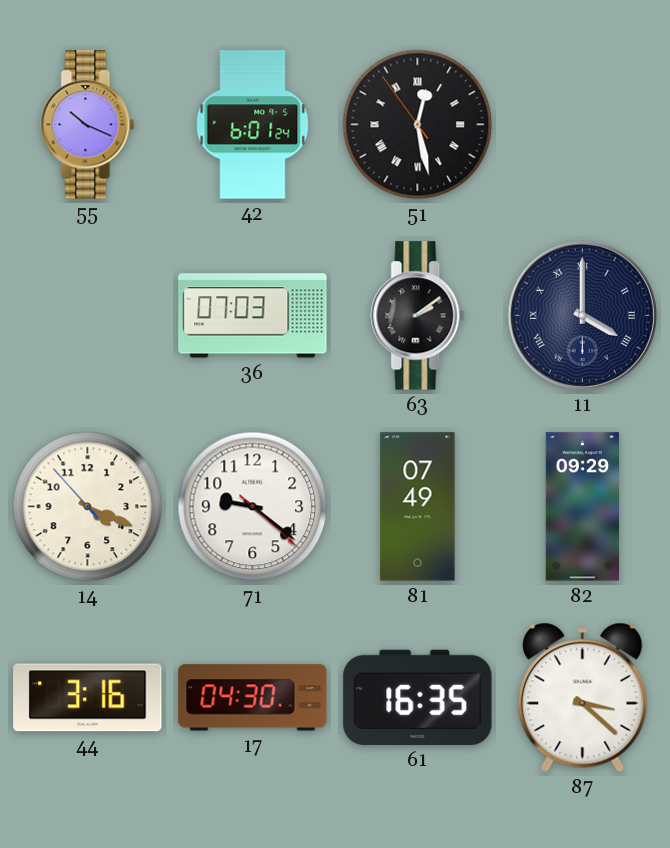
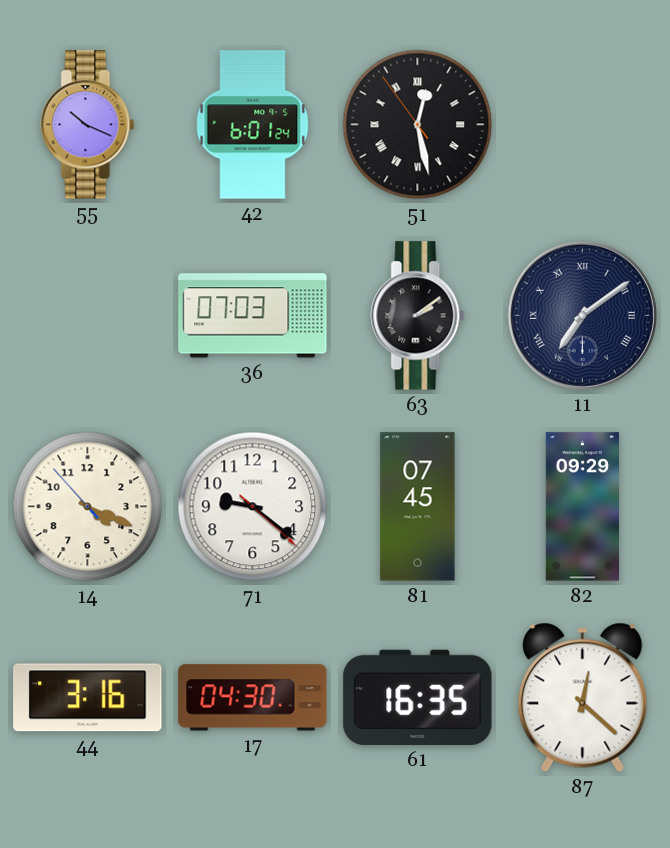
11: 4:00 -> 7:09 (582, 315)
81: 07:49 -> 07:45 (418, 507)
87: 3:22 -> 12:22 (583, 697)
